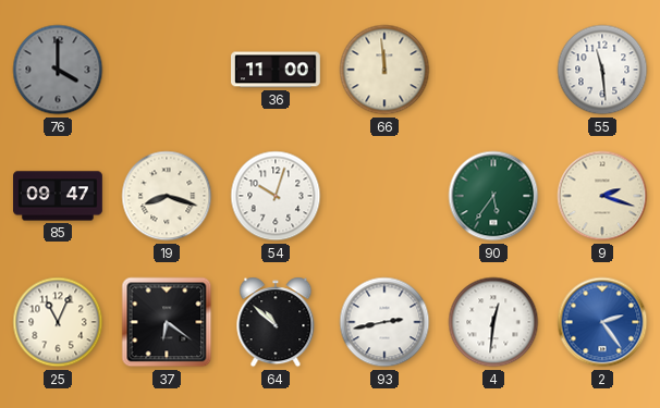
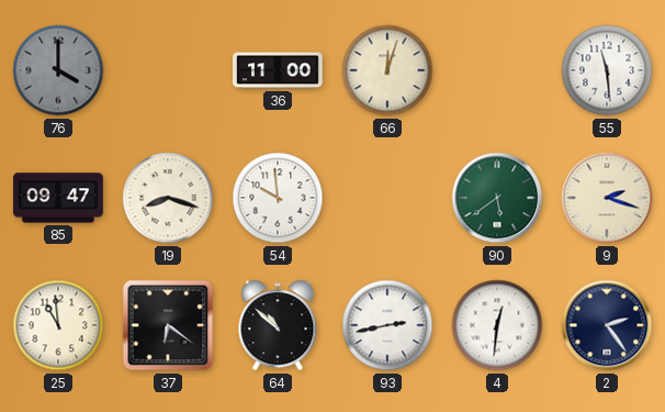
66: 11:59 -> 12:03 (387, 70)
54: 10:03 -> 9:59 (278, 198)
90: 5:36 -> 5:39 (497, 198)
25: 11:04 -> 10:59 (58, 325)
2 dial: blue -> navy (607, 325)
